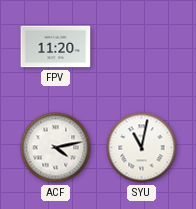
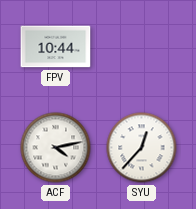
FPV: 11:20 -> 10:44 (56, 47)
SYU: 11:02 -> 12:37 (142, 148)
